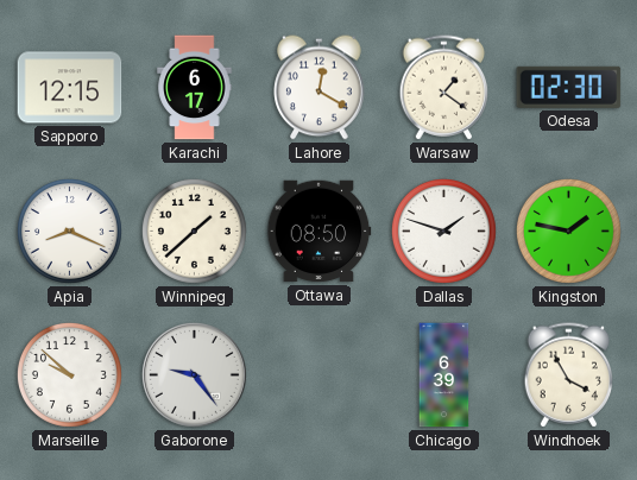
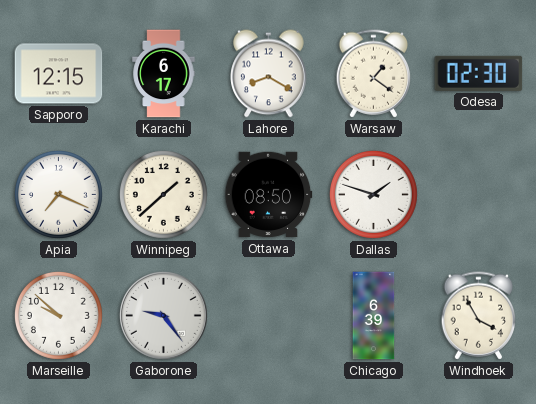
Lahore: 12:20 -> 8:20 (269, 74)
Apia: 8:19 -> 7:19 (58, 194)
Kingston: 1:47 -> none (568, 230)
